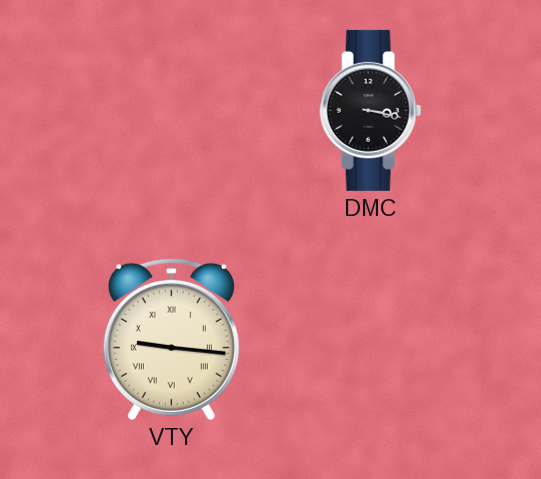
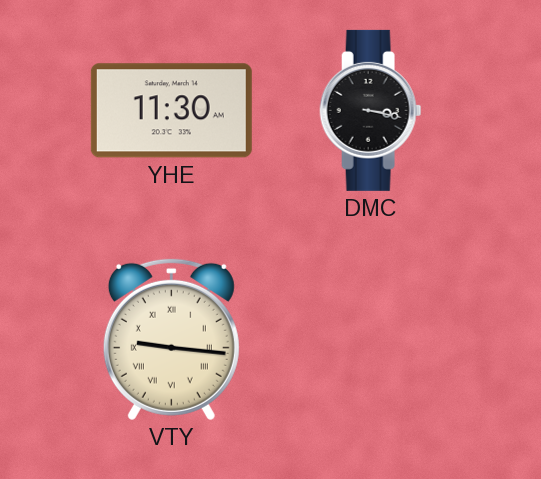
YHE: none -> 11:30 (171, 111)
